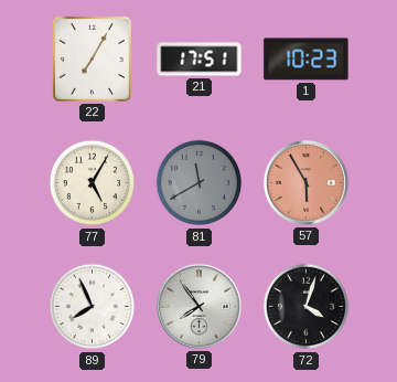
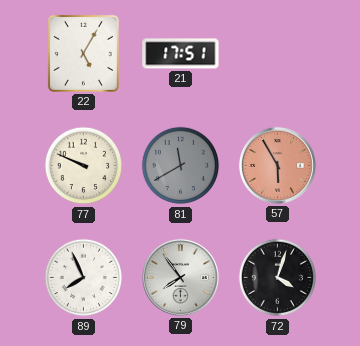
22: 7:05 -> 5:05 (83, 53)
1: 10:23 -> none (307, 60)
77: 5:05 -> 9:49 (84, 166)
